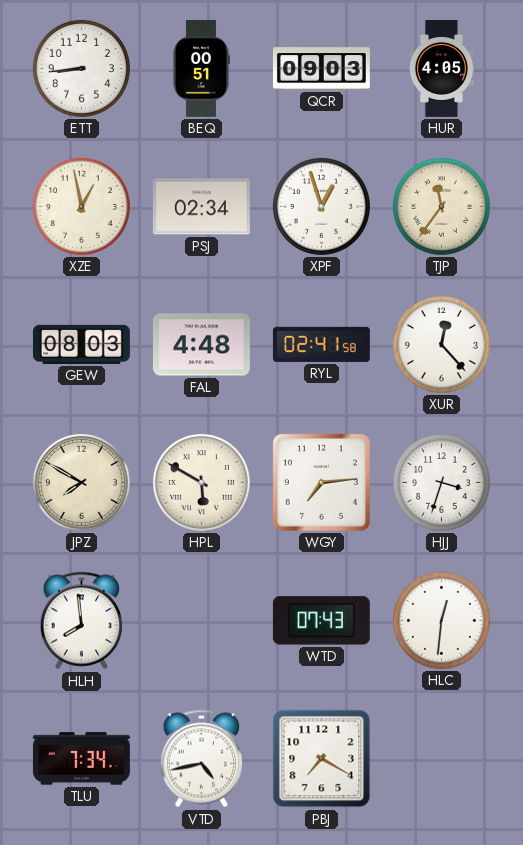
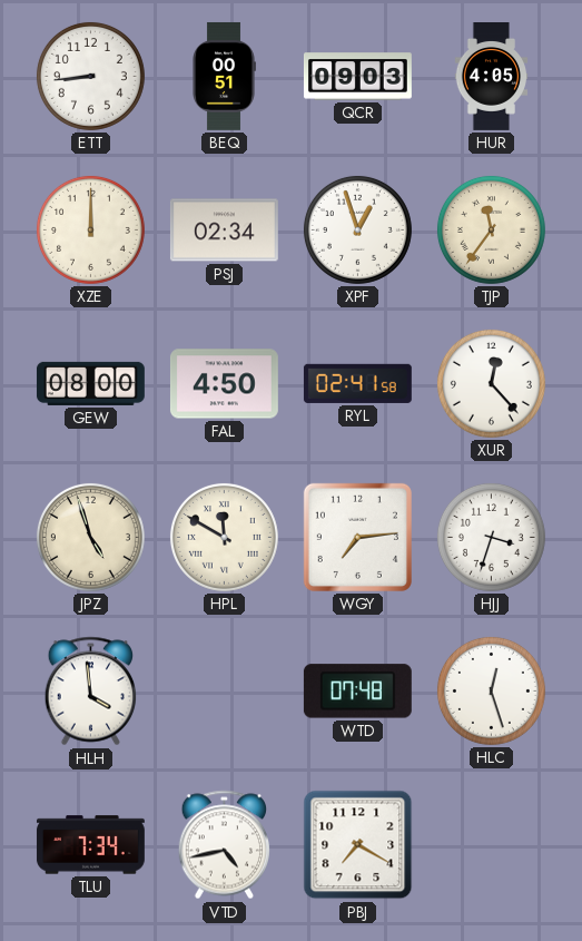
XZE: 12:58 -> 12:00 (90, 229)
GEW: 08:03 -> 08:00 (90, 383)
FAL: 4:48 -> 4:50 (224, 384)
JPZ: 7:50 -> 4:57 (90, 537)
HPL: 5:50 -> 11:50 (224, 537)
HLH: 7:59 -> 3:59 (90, 692)
WTD: 07:43 -> 07:48 (357, 692)
HLC: 12:31 -> 12:27 (491, 690)
